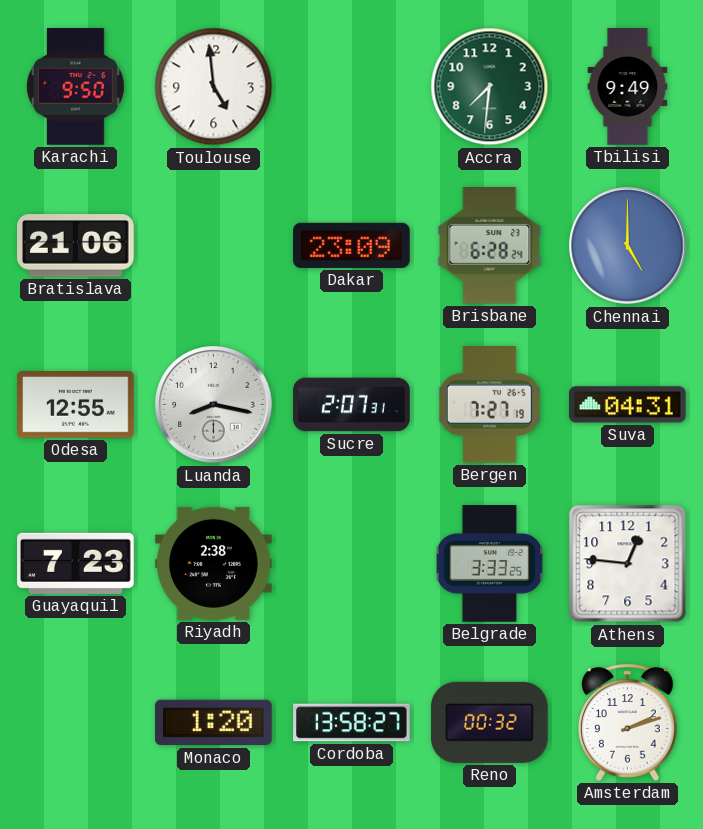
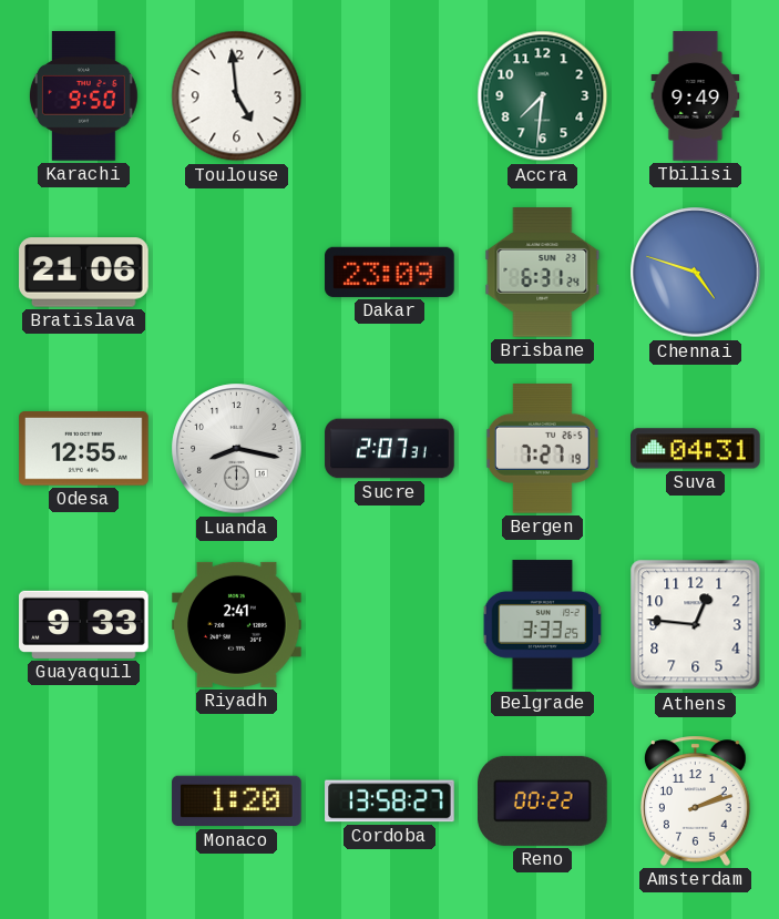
Brisbane: 6:28 -> 6:31 (543, 273)
Chennai: 5:00 -> 4:48 (696, 273)
Guayaquil: 7:23 -> 9:33 (84, 624)
Riyadh: 2:38 -> 2:41 (237, 624)
Reno: 00:32 -> 00:22 (543, 800)
